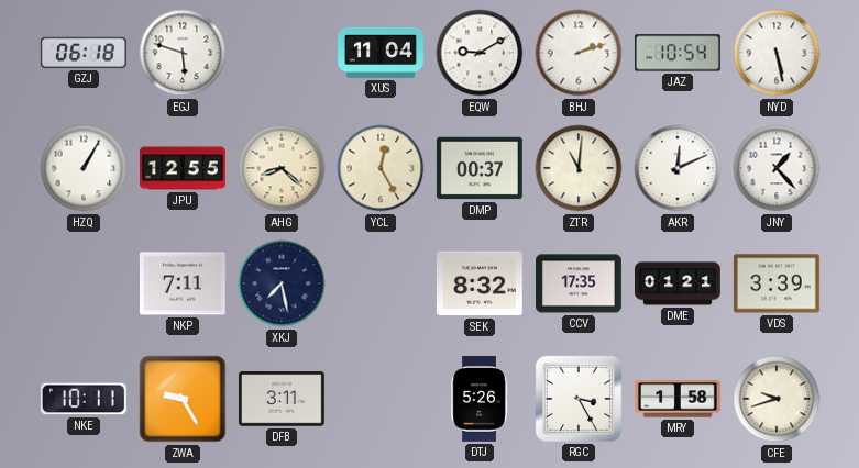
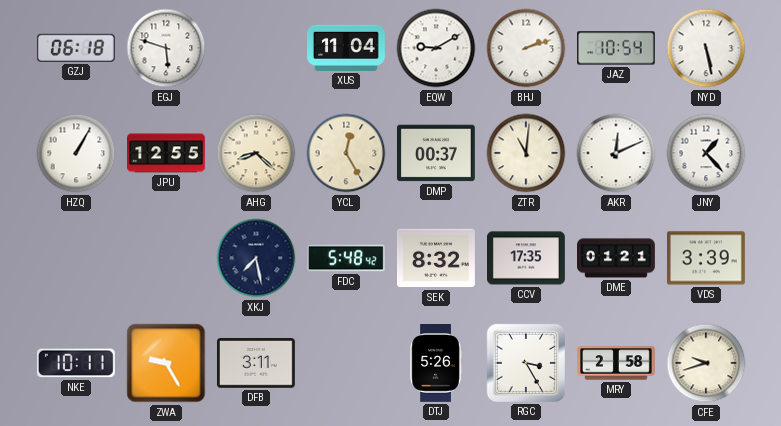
NKP: 7:11 -> none (183, 283)
FDC: none -> 5:48 (346, 258)
MRY: 1:58 -> 2:58 (617, 363)
